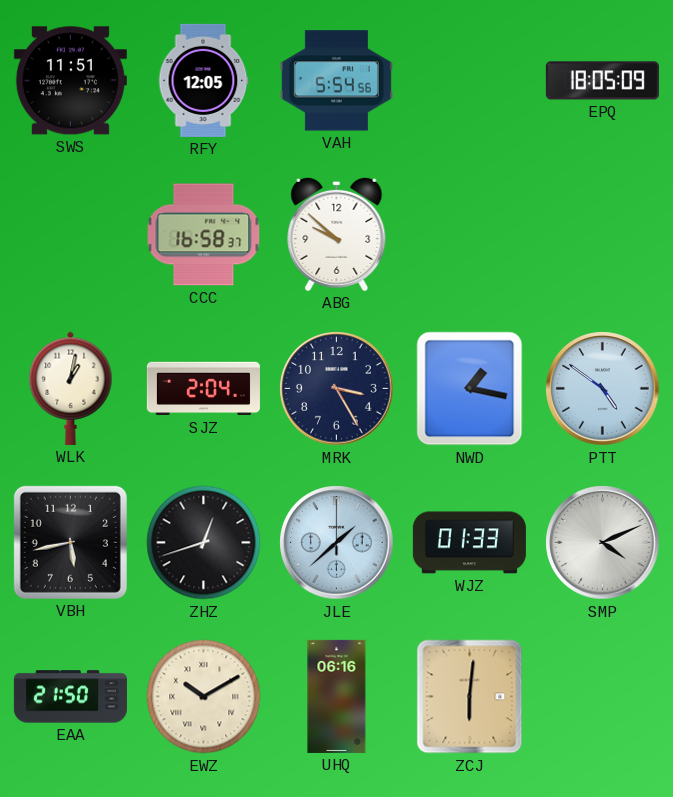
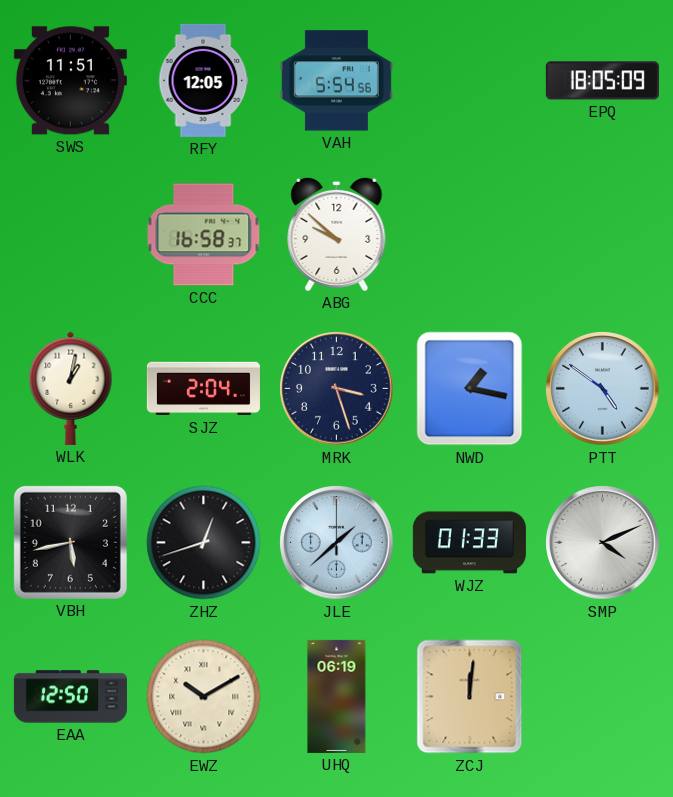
MRK: 3:25 -> 3:27 (337, 389)
EAA: 21:50 -> 12:50 (70, 697)
UHQ: 06:16 -> 06:19 (337, 696)
ZCJ: 6:01 -> 12:01 (470, 697)
